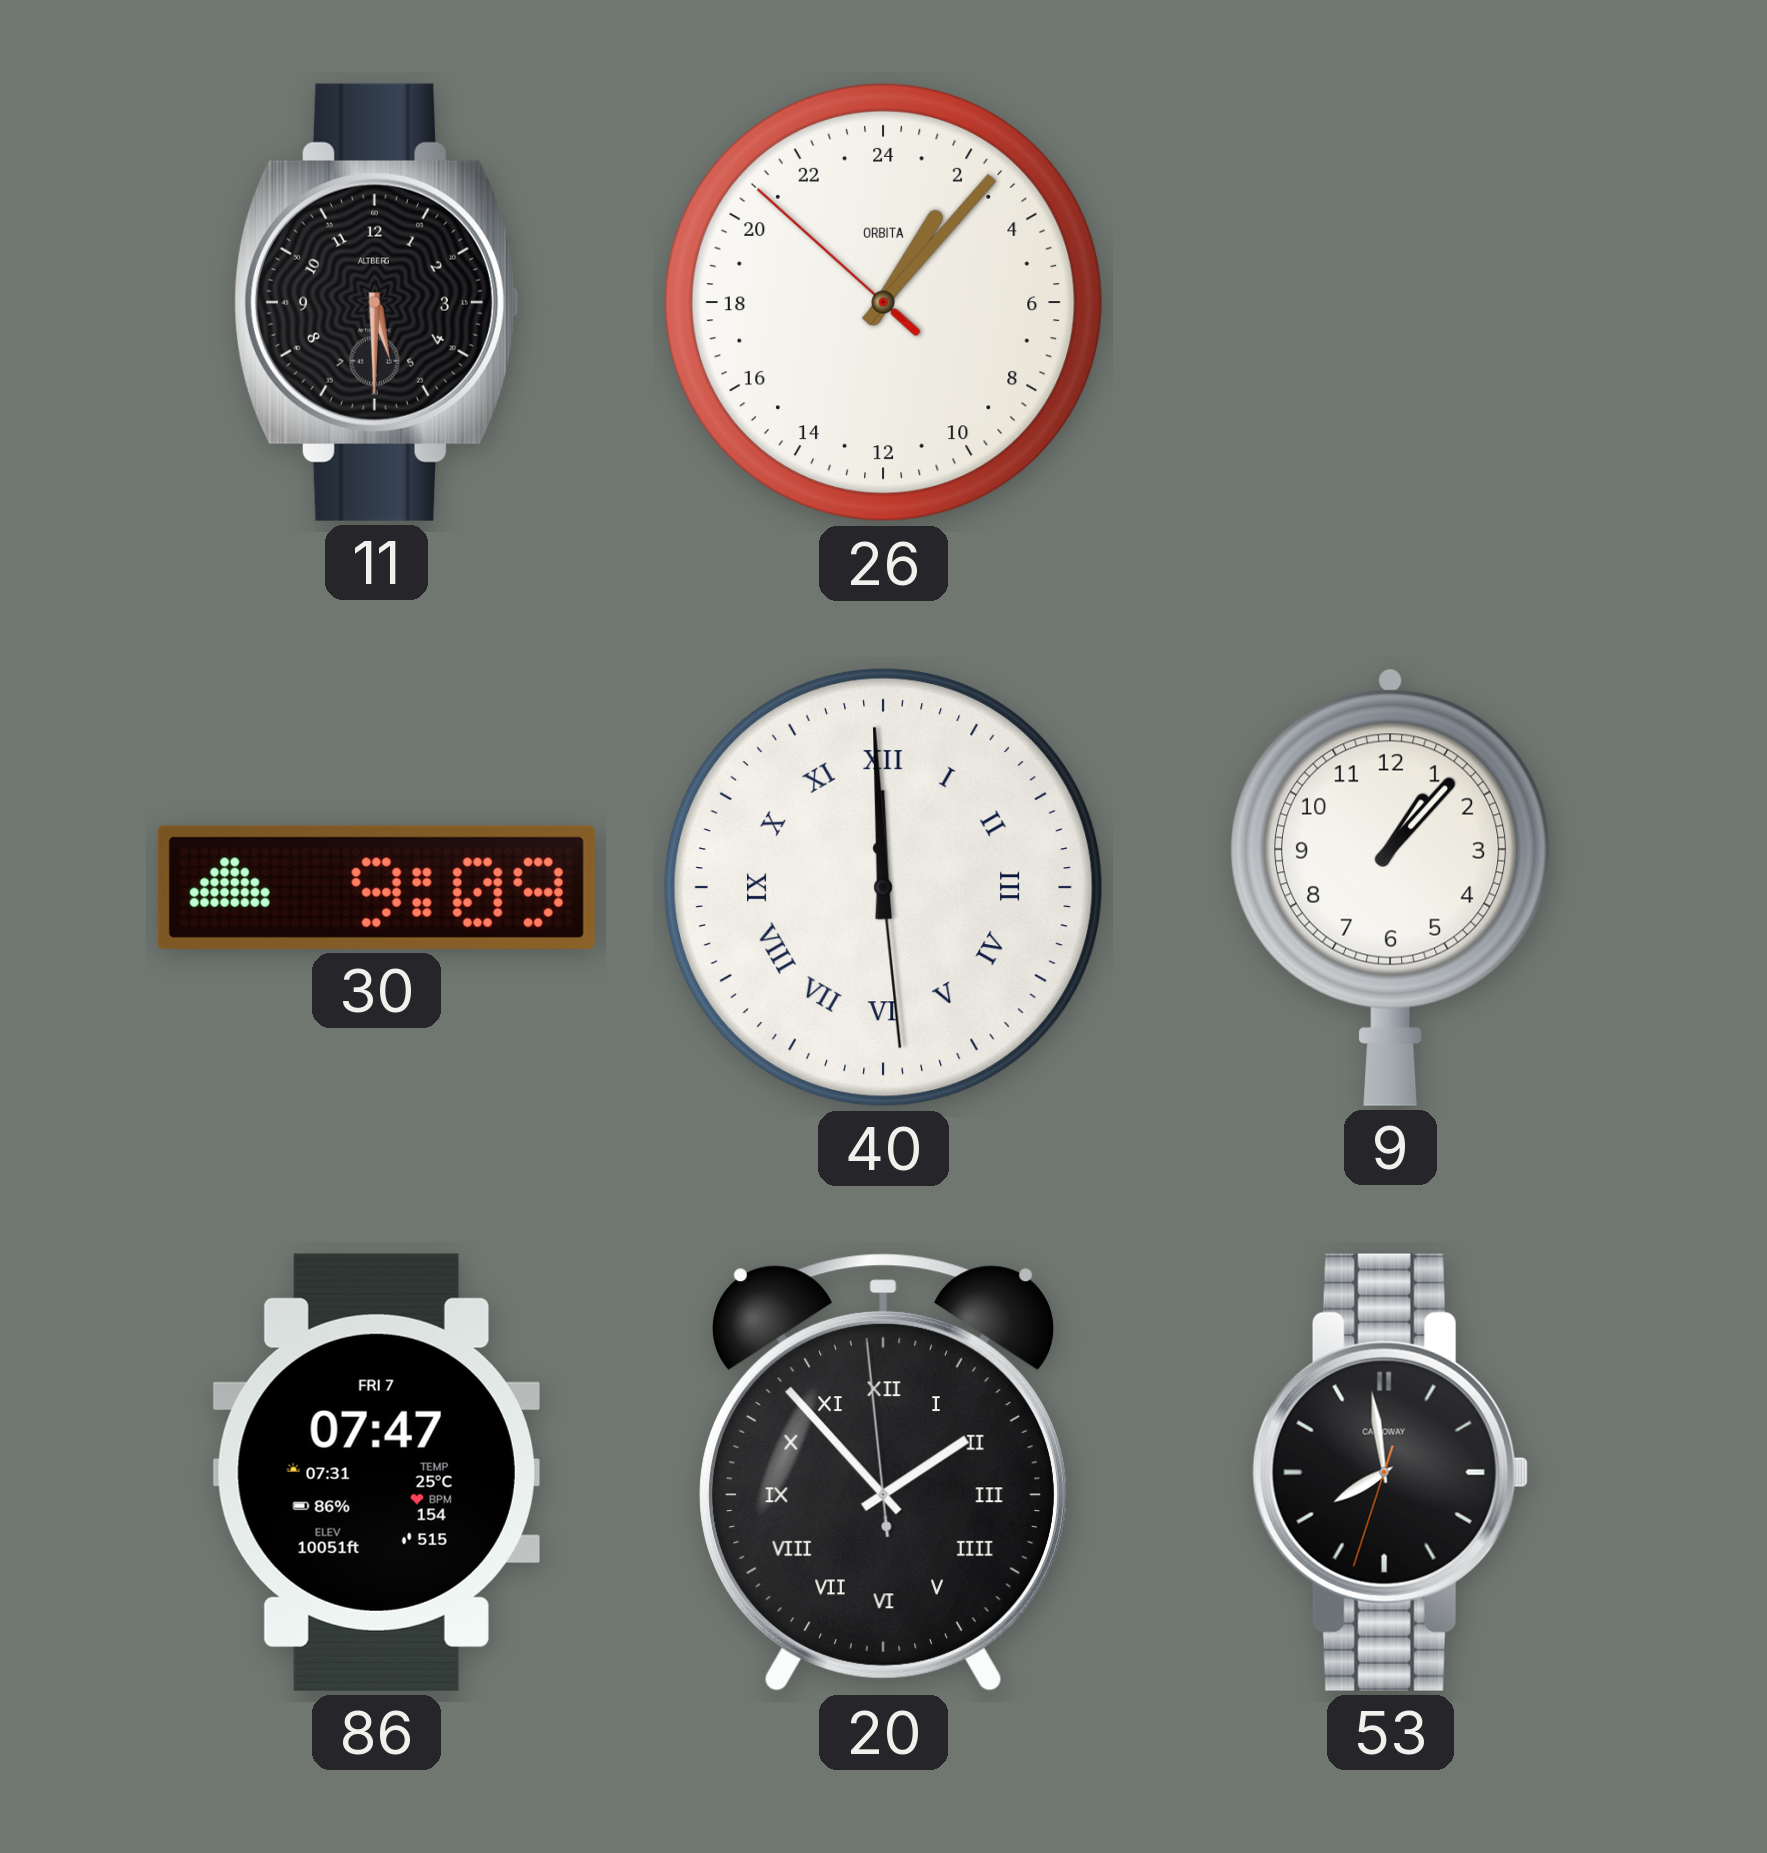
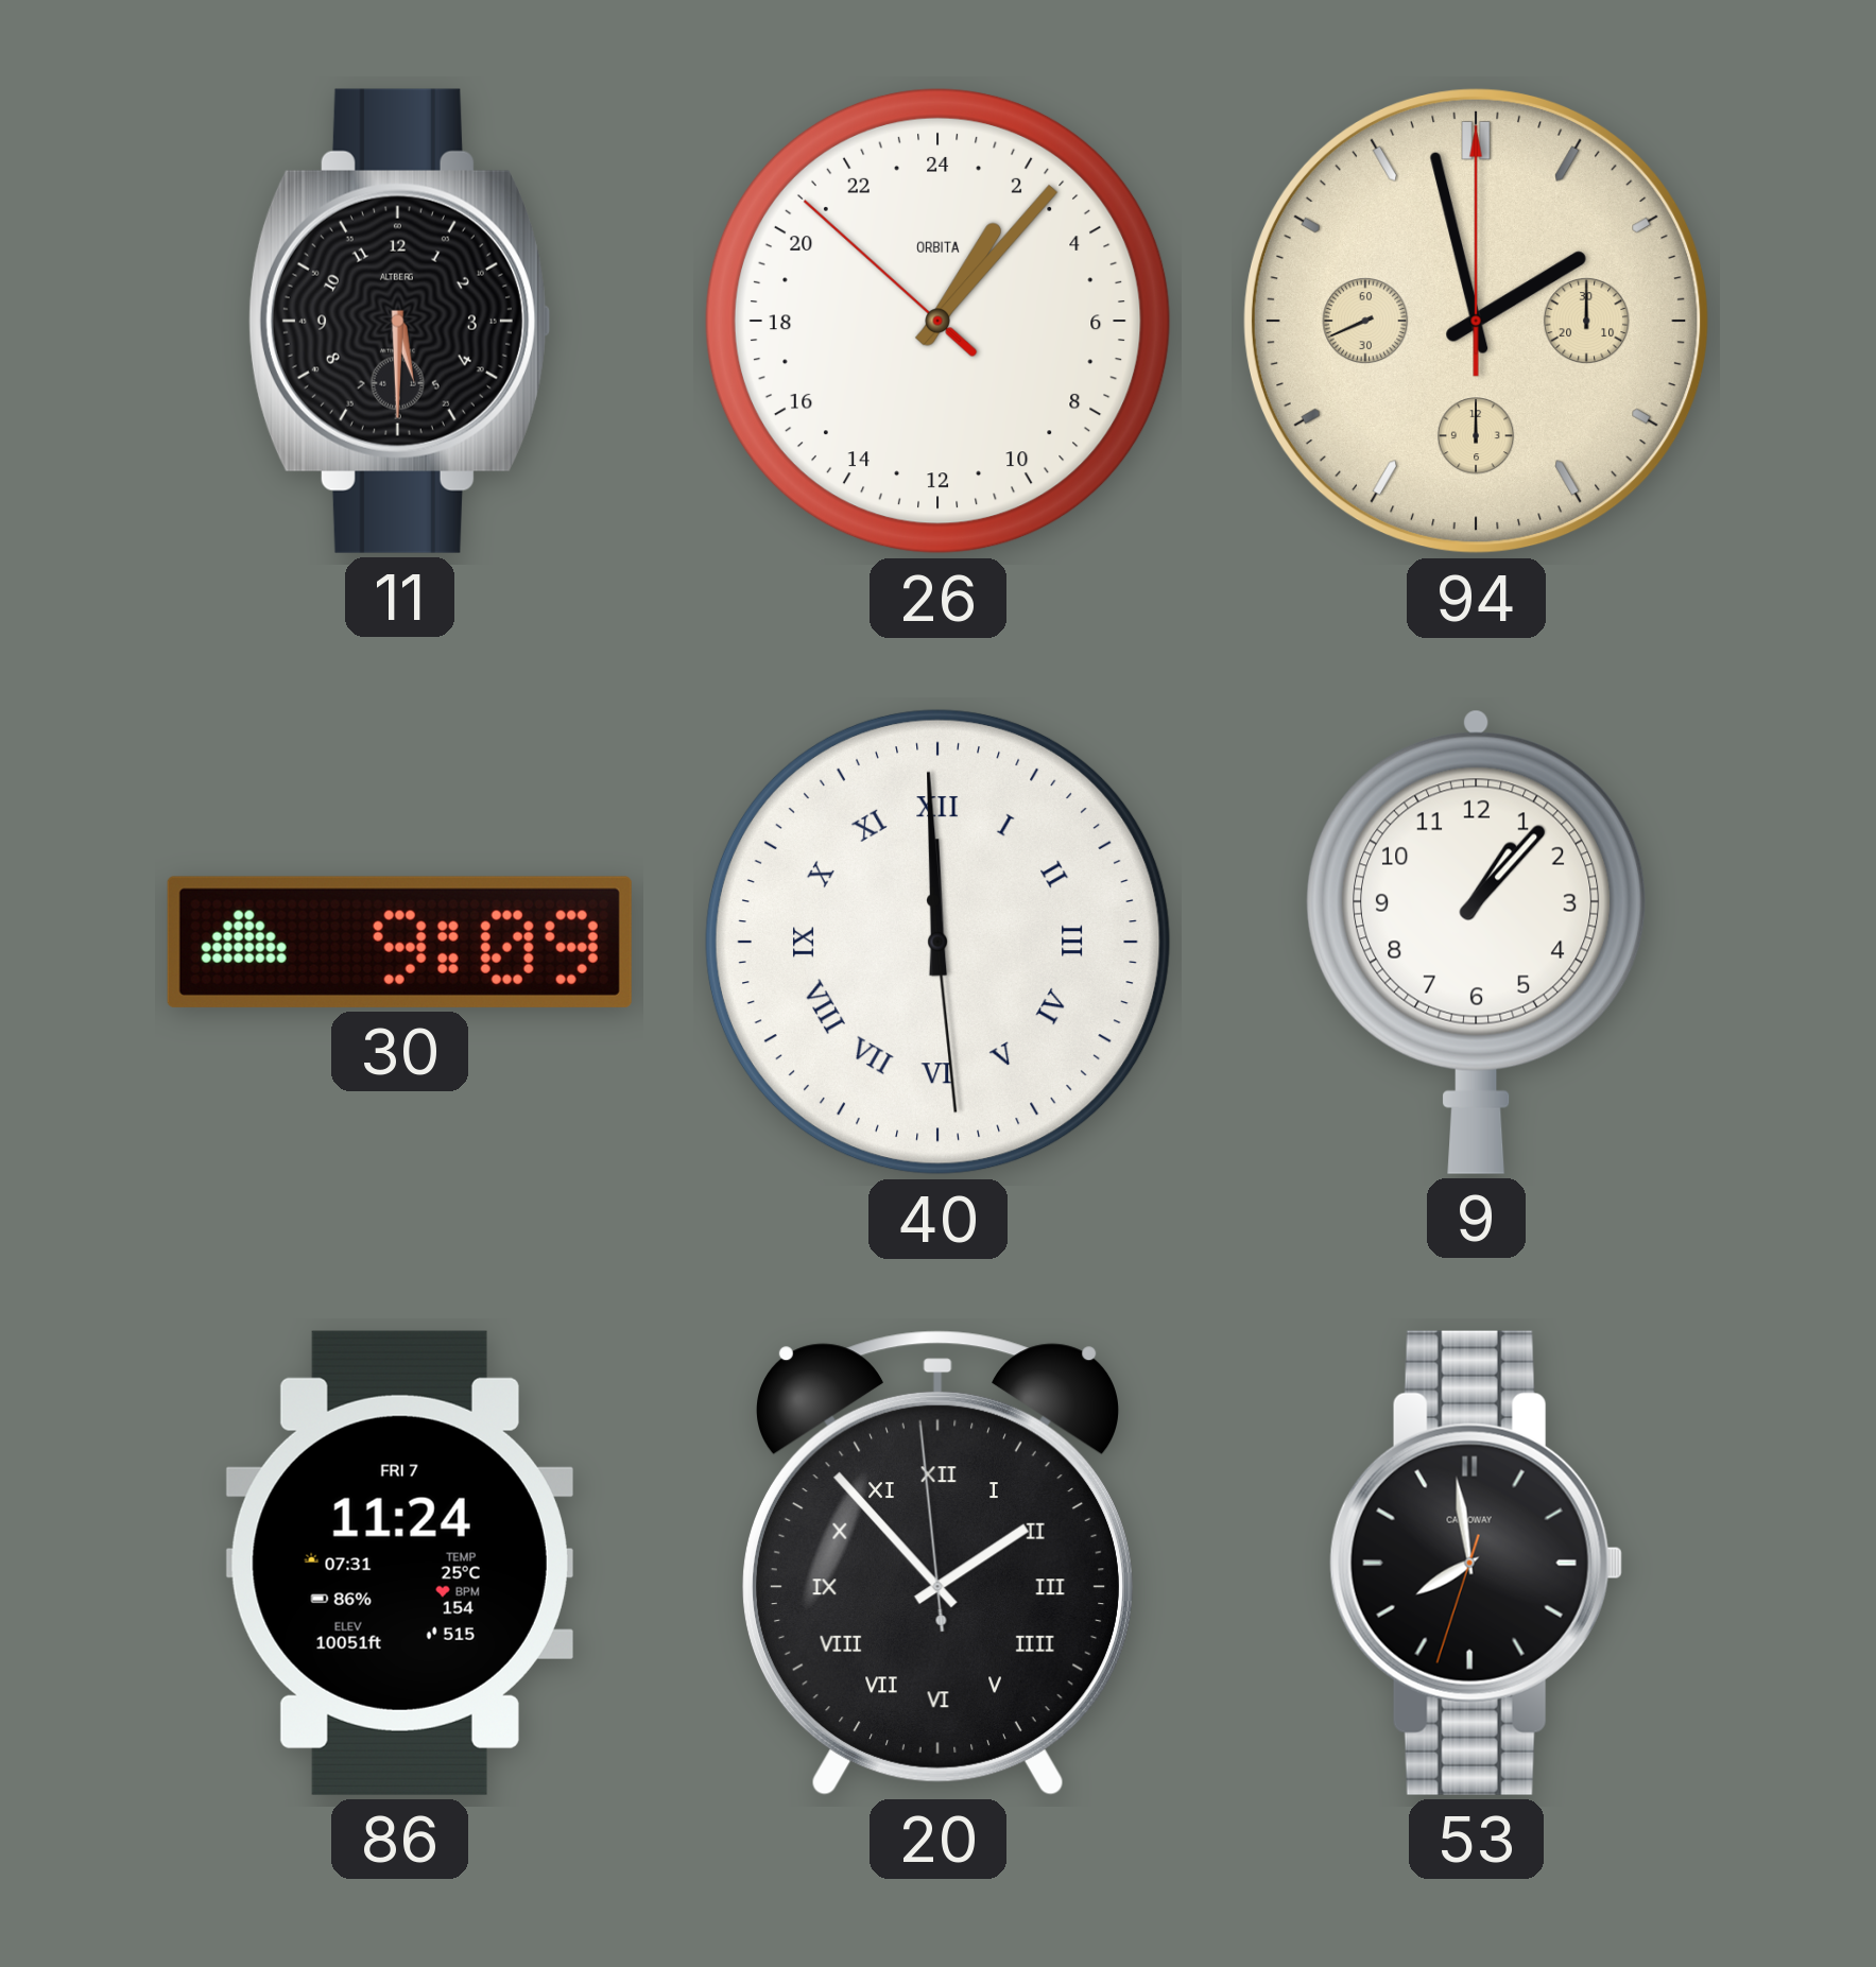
94: none -> 1:57 (1476, 321)
86: 07:47 -> 11:24 (399, 1563)
